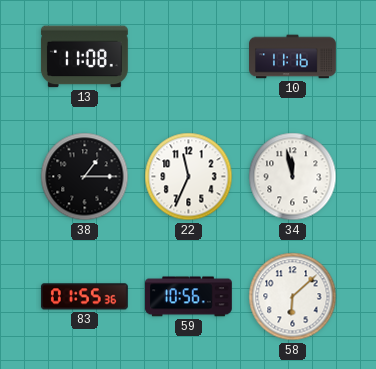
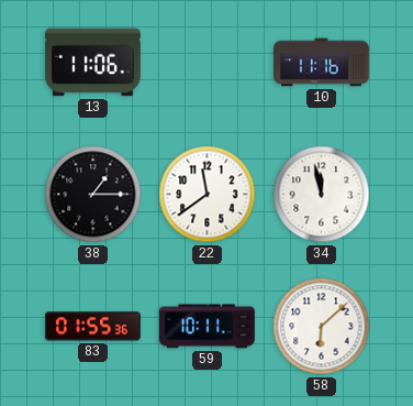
13: 11:08 -> 11:06 (92, 63)
22: 11:34 -> 11:39 (208, 195)
59: 10:56 -> 10:11 (206, 327)
